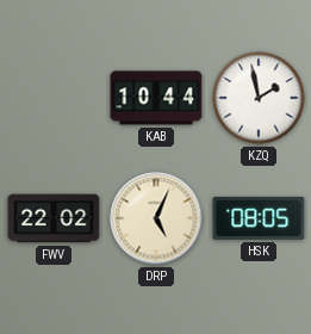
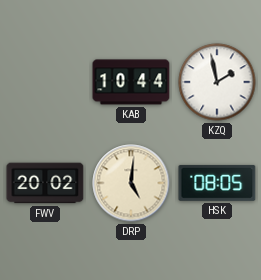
FWV: 22:02 -> 20:02 (45, 183)
DRP: 5:04 -> 5:01 (131, 183)
